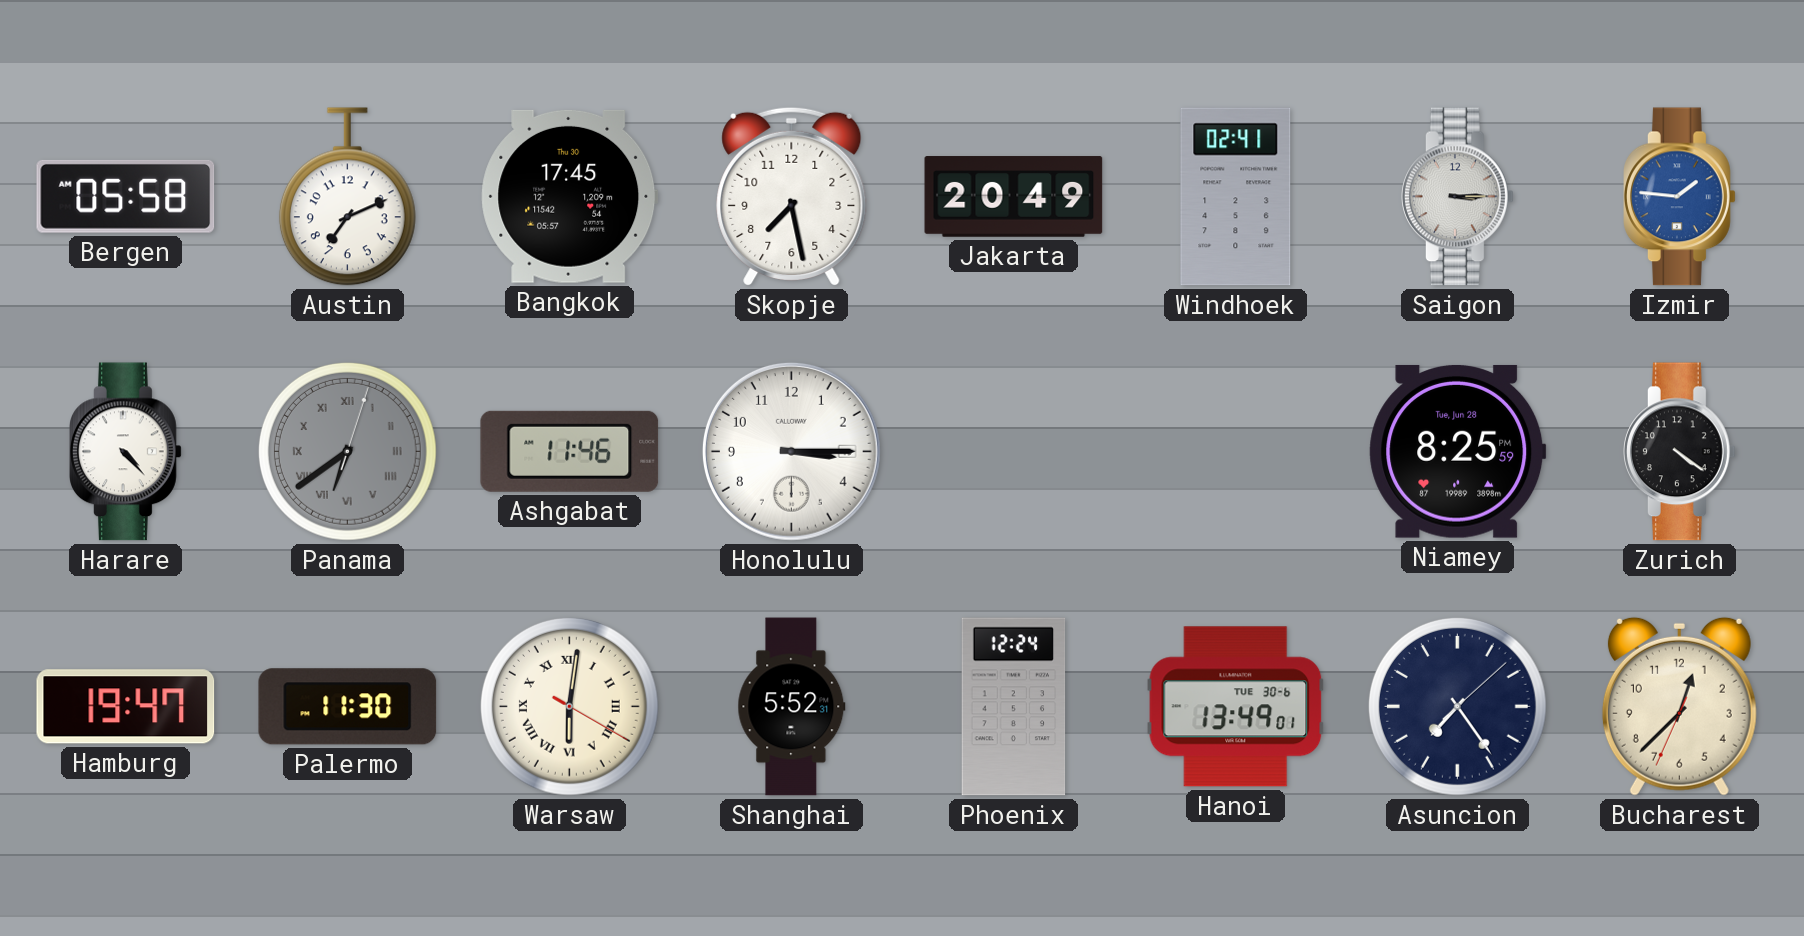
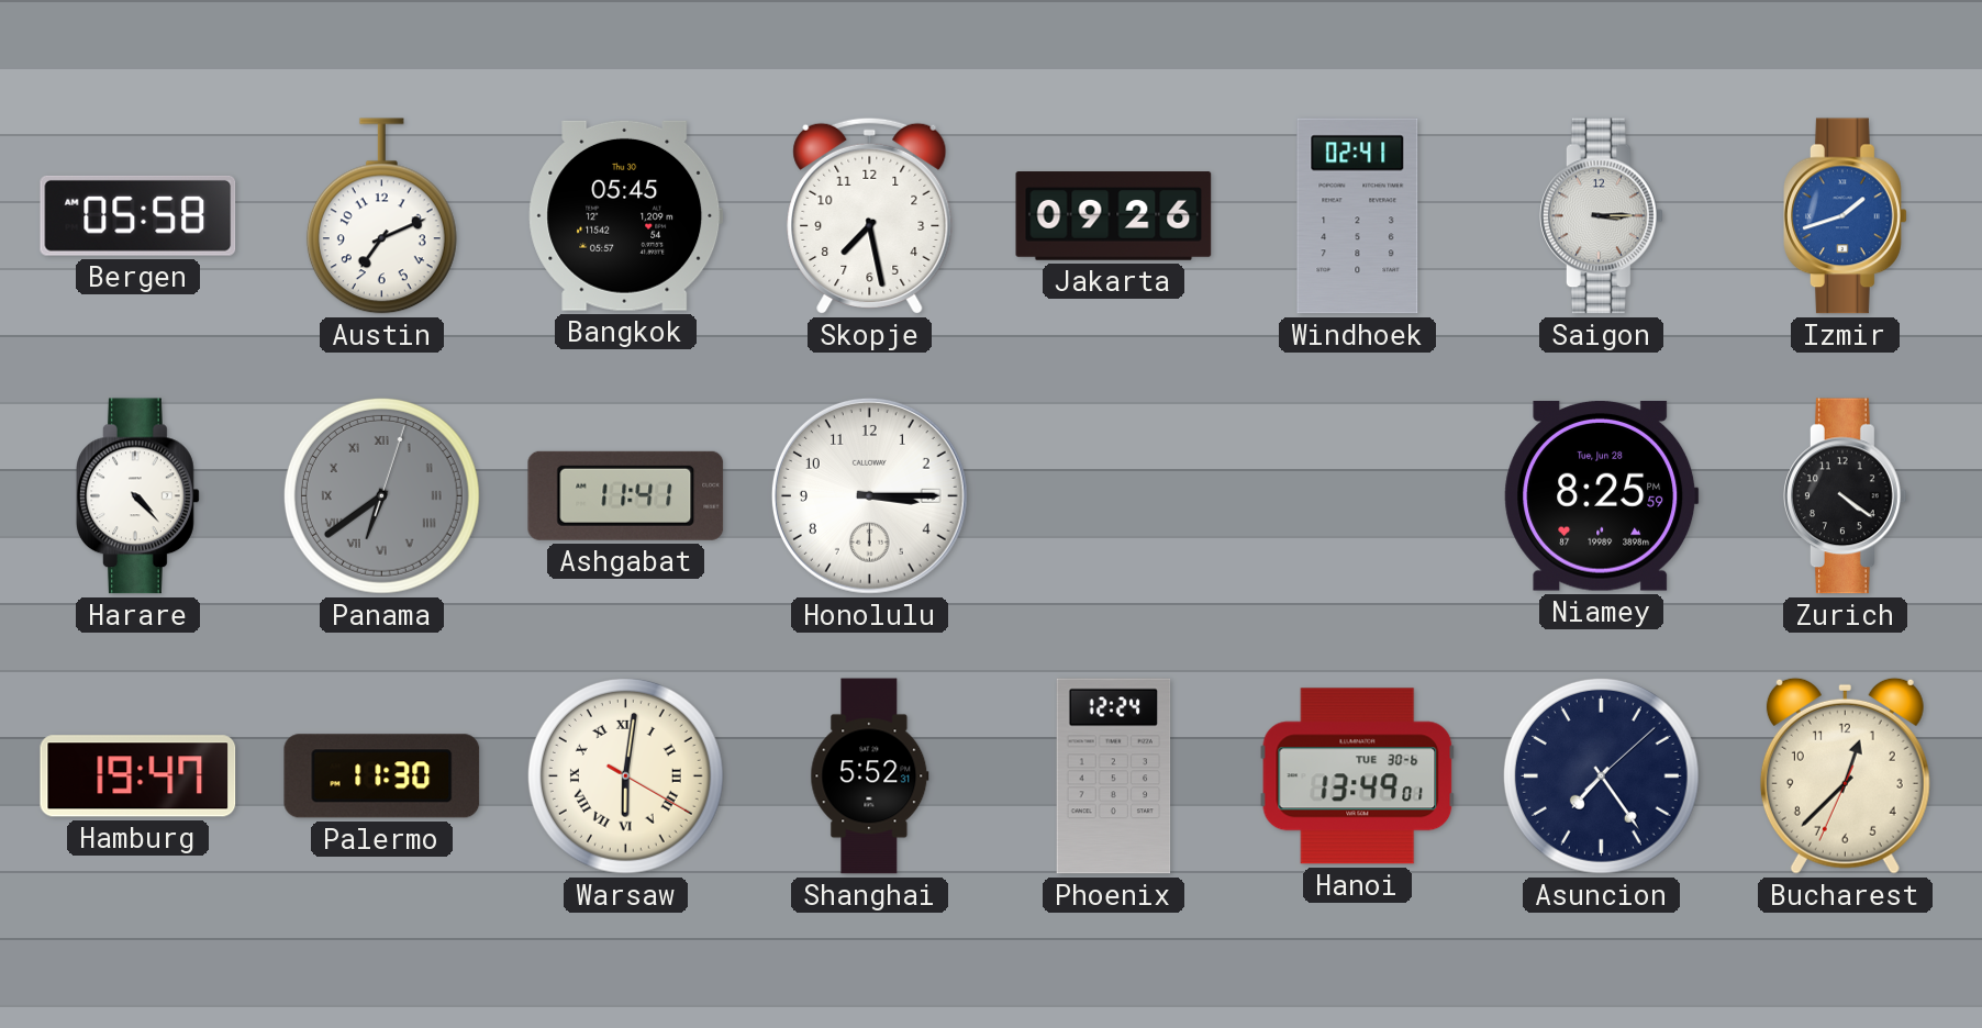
Bangkok: 17:45 -> 05:45 (626, 215)
Jakarta: 20:49 -> 09:26 (1114, 216)
Izmir: 1:46 -> 1:42 (1846, 216)
Ashgabat: 11:46 -> 11:41 (626, 495)
